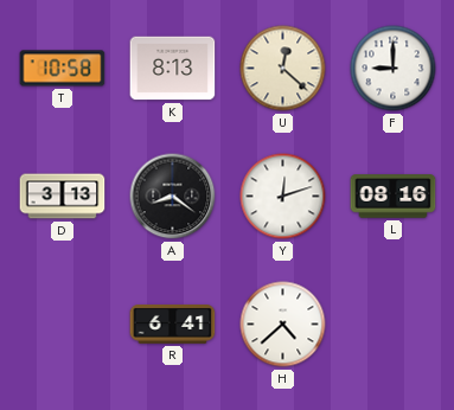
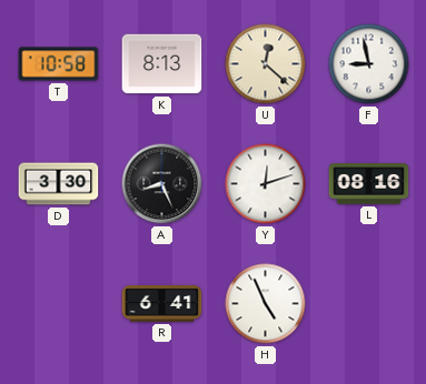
F: 9:00 -> 8:58 (369, 64)
D: 3:13 -> 3:30 (59, 184)
A: 8:21 -> 8:26 (162, 184)
H: 4:38 -> 4:56 (266, 304)
